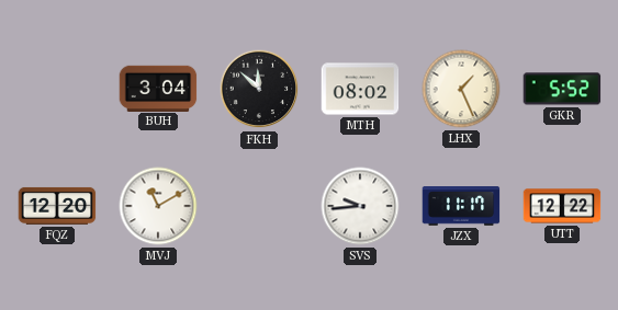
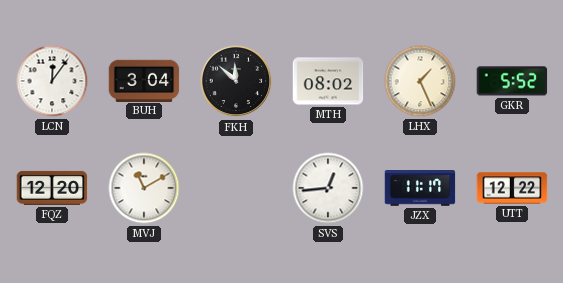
LCN: none -> 12:06 (52, 81)
SVS: 9:44 -> 12:44 (328, 188)
